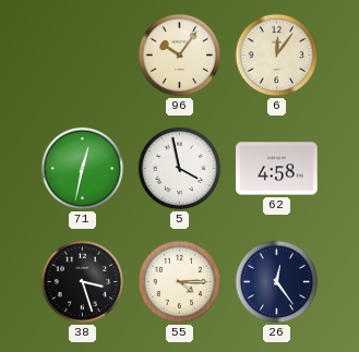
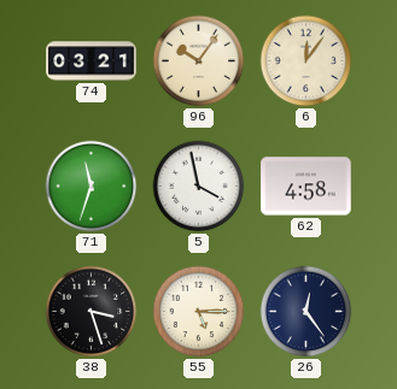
74: none -> 03:21 (92, 61)
71: 12:32 -> 11:33 (92, 187)
55: 4:15 -> 5:15 (199, 312)
